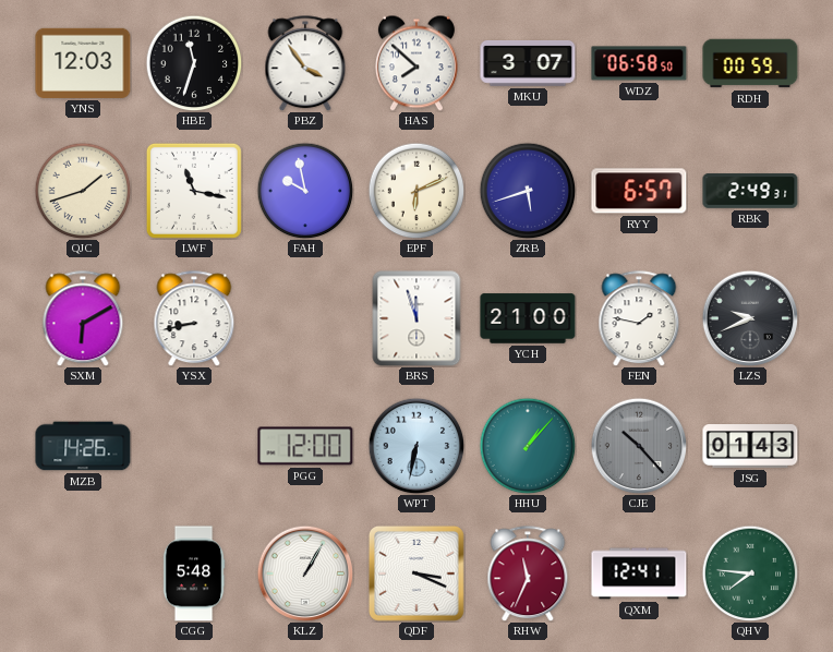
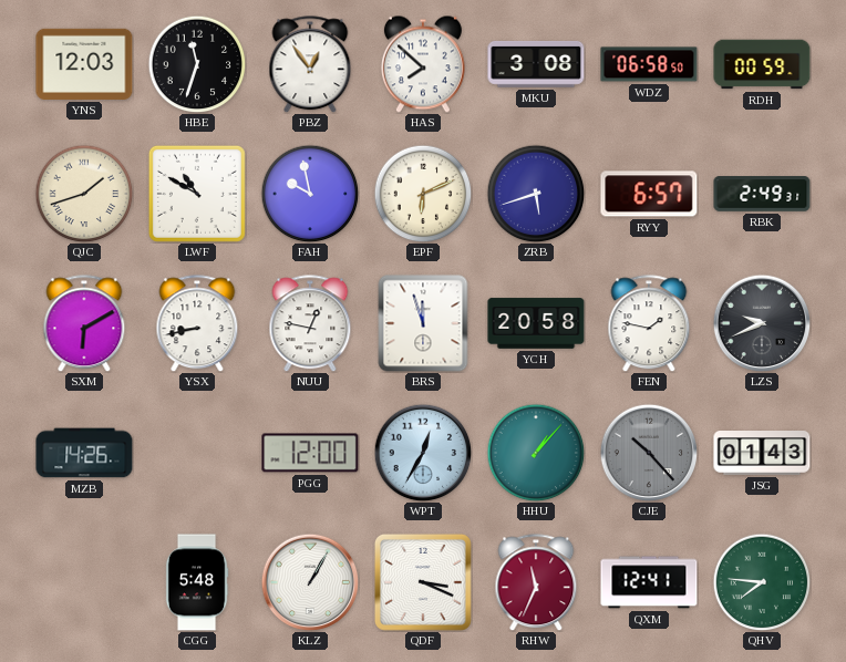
PBZ: 3:54 -> 12:54 (310, 64)
MKU: 3:07 -> 3:08 (536, 64)
LWF: 11:17 -> 10:50 (197, 194)
NUU: none -> 12:47 (310, 323)
YCH: 21:00 -> 20:58 (536, 323)
WPT: 6:32 -> 12:35 (423, 453)
